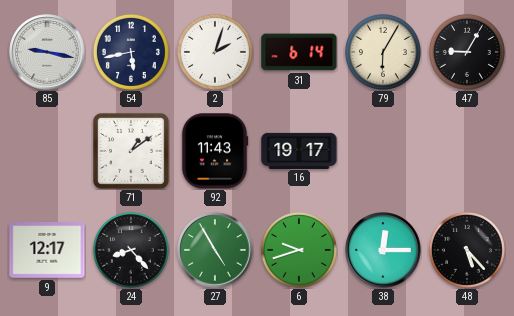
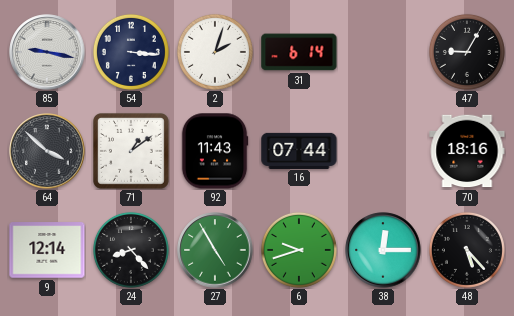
54: 5:43 -> 3:16 (131, 52)
79: 6:05 -> none (383, 52)
64: none -> 3:52 (47, 151)
16: 19:17 -> 07:44 (299, 150)
70: none -> 18:16 (467, 151)
9: 12:17 -> 12:14 (47, 250)
